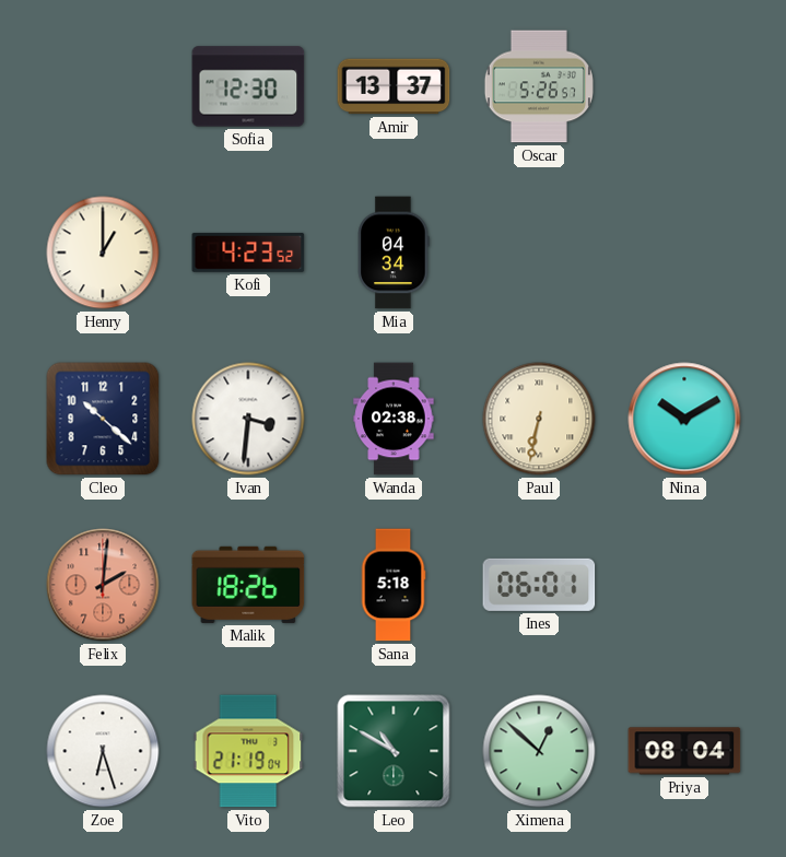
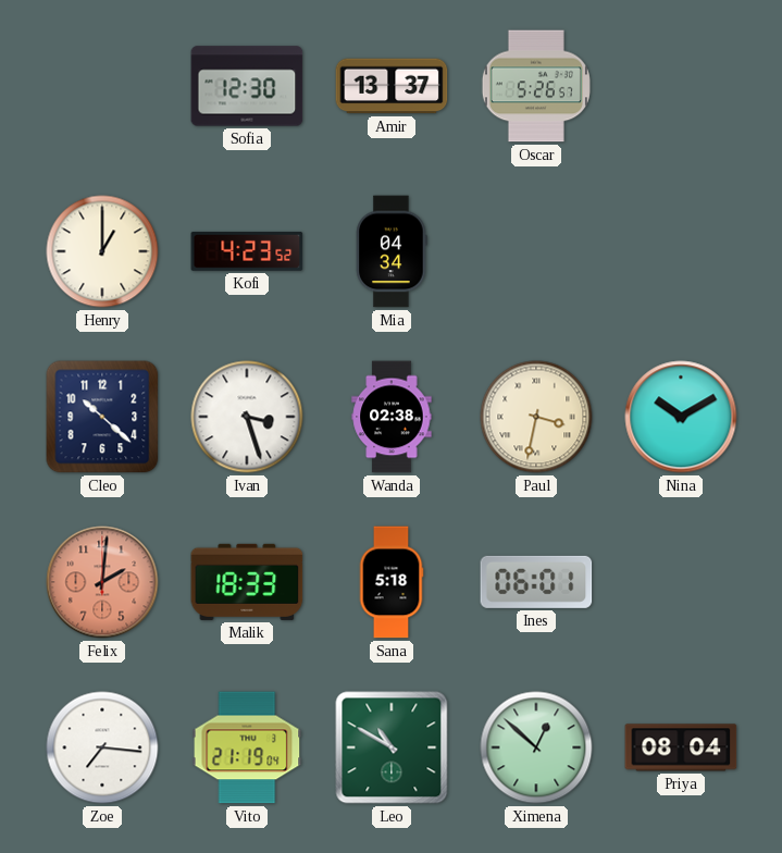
Ivan: 3:31 -> 3:27 (247, 417)
Paul: 6:32 -> 3:32 (536, 417)
Malik: 18:26 -> 18:33 (247, 582)
Zoe: 6:27 -> 7:16 (102, 747)
